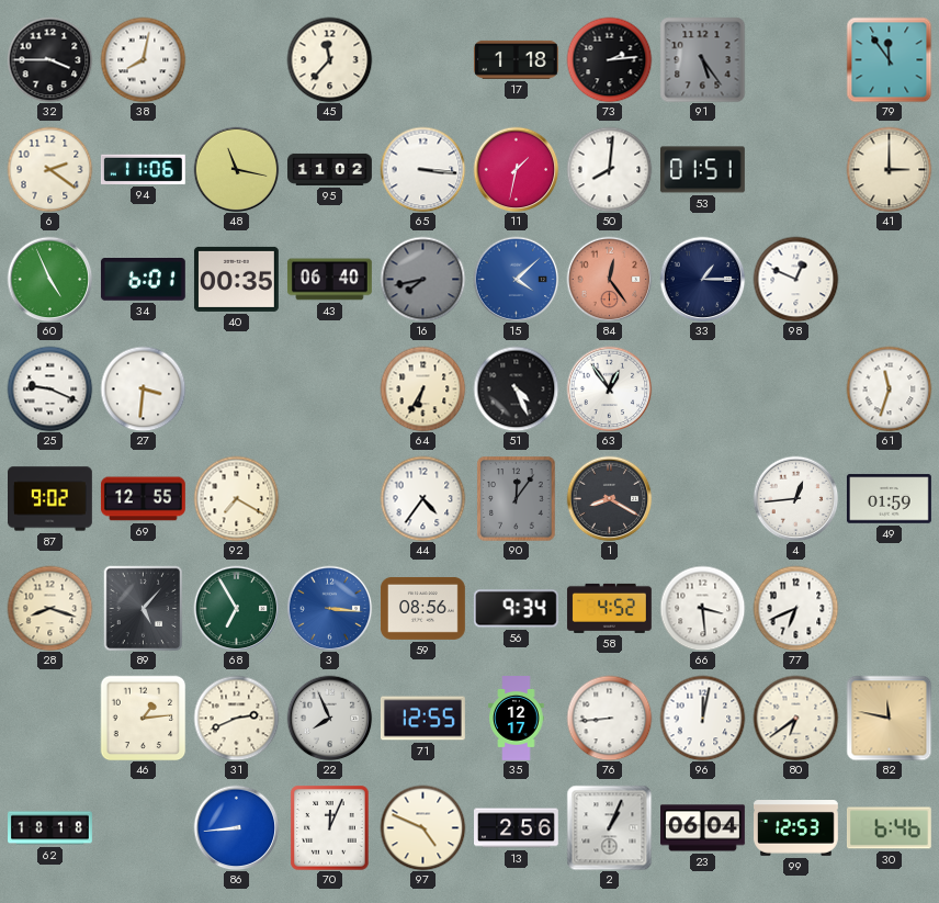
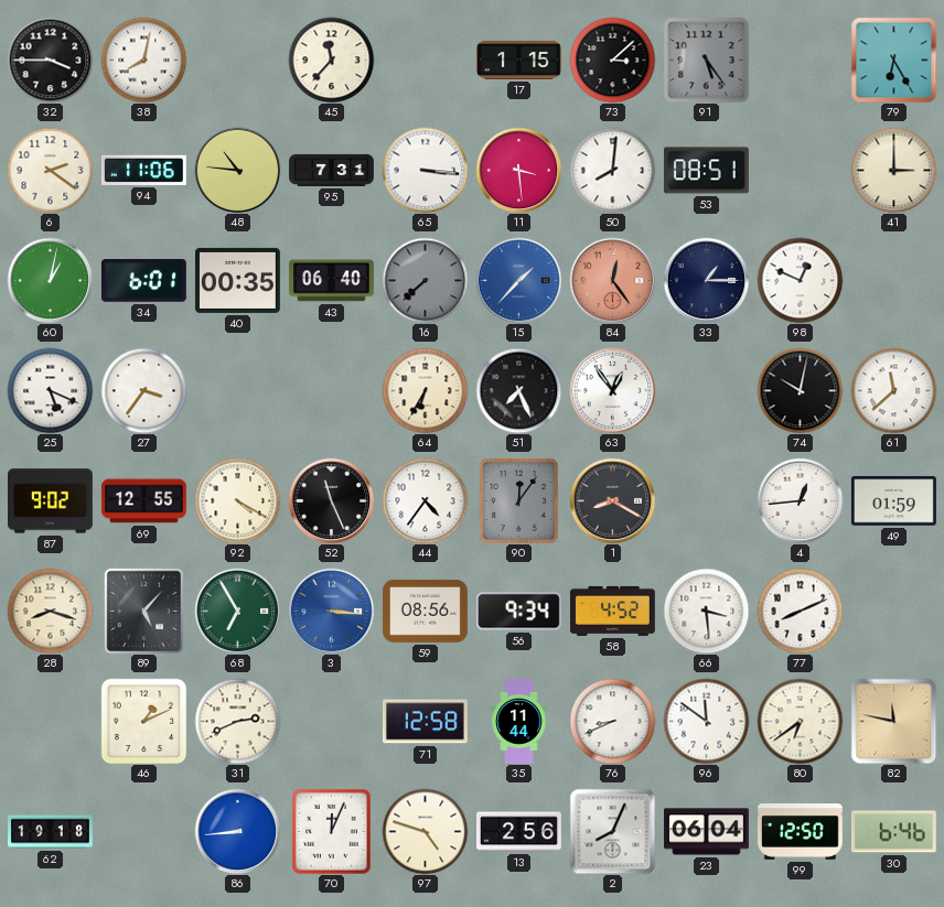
17: 1:18 -> 1:15 (518, 60)
73: 2:14 -> 3:08 (612, 60)
79: 11:54 -> 6:25 (893, 60)
48: 11:17 -> 10:46 (237, 170)
95: 11:02 -> 7:31 (332, 170)
11: 1:32 -> 3:29 (518, 170)
53: 01:51 -> 08:51 (706, 171)
60: 4:56 -> 1:02 (50, 280)
16: 7:43 -> 7:38 (425, 280)
15: 4:08 -> 1:37 (518, 280)
25: 9:19 -> 5:19 (50, 390)
27: 3:31 -> 3:36 (143, 390)
51: 4:26 -> 7:26 (518, 390)
74: none -> 10:02 (800, 390)
61: 11:33 -> 11:38 (893, 390)
92: 7:20 -> 4:20 (237, 500)
52: none -> 11:26 (331, 500)
77: 6:41 -> 8:11 (800, 611)
46: 1:14 -> 1:11 (143, 721)
22: 7:56 -> none (329, 718)
71: 12:55 -> 12:58 (425, 722)
35: 12:17 -> 11:44 (519, 722)
76: 8:44 -> 8:41 (612, 721)
96: 12:02 -> 11:51 (706, 721)
62: 18:18 -> 19:18 (51, 832)
97: 4:49 -> 4:48 (425, 831)
2: 1:04 -> 8:04 (612, 831)
99: 12:53 -> 12:50 (801, 832)
